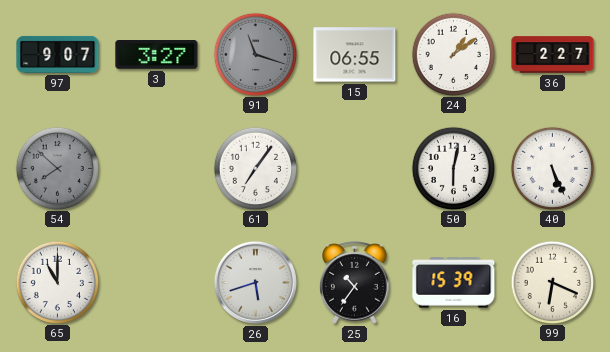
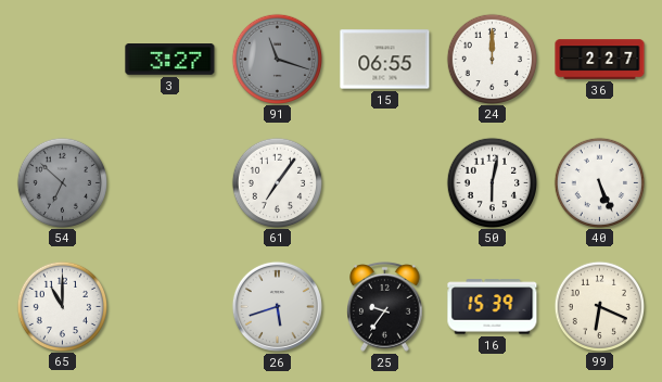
97: 9:07 -> none (58, 54)
24: 1:09 -> 12:00 (492, 59)
54: 7:52 -> 6:52 (62, 182)
25: 10:36 -> 9:36 (385, 307)
